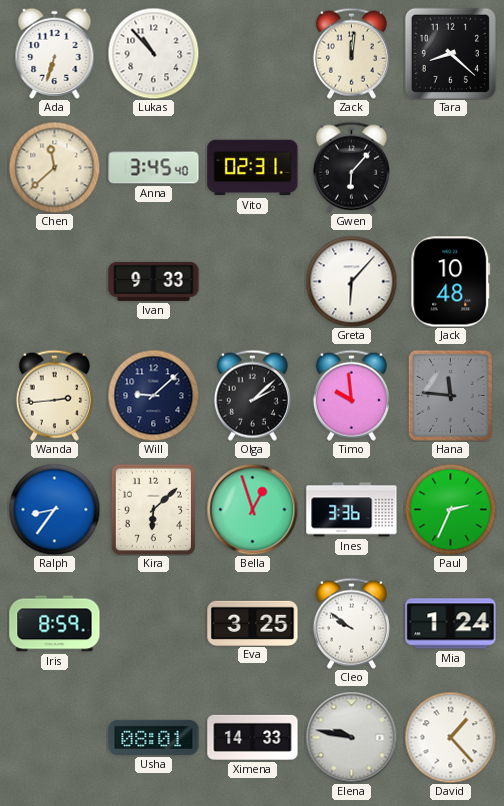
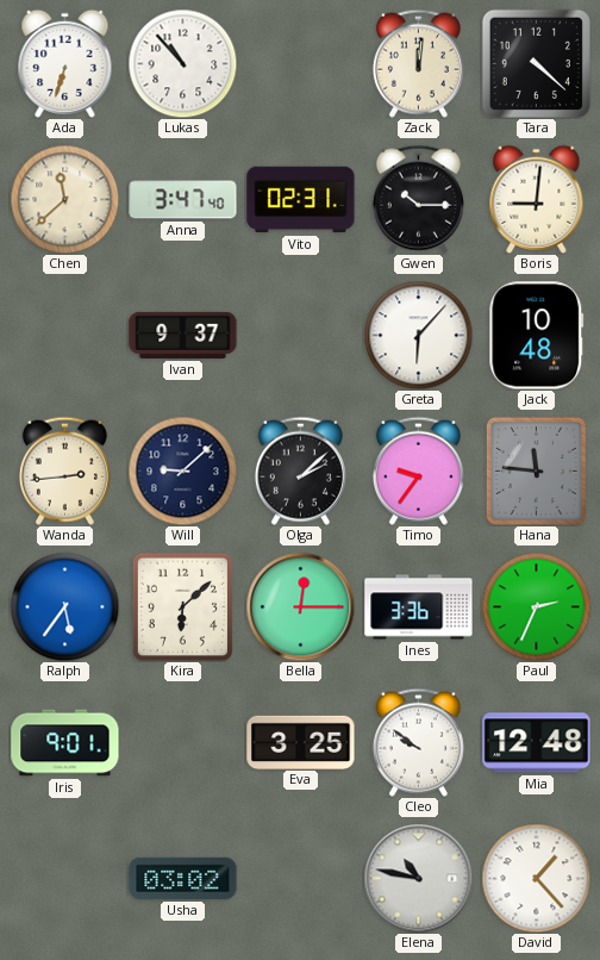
Tara: 8:22 -> 4:22 (536, 63)
Anna: 3:45 -> 3:47 (183, 200)
Gwen: 6:07 -> 10:15 (418, 199)
Boris: none -> 9:01 (537, 199)
Ivan: 9:33 -> 9:37 (183, 335)
Timo: 9:59 -> 9:36 (418, 470)
Ralph: 8:36 -> 5:36 (64, 606)
Bella: 12:57 -> 12:15 (300, 606)
Iris: 8:59 -> 9:01 (65, 743)
Mia: 1:24 -> 12:48 (537, 743)
Usha: 08:01 -> 03:02 (183, 878)
Ximena: 14:33 -> none (253, 737)
Elena: 9:47 -> 10:47 (418, 878)
